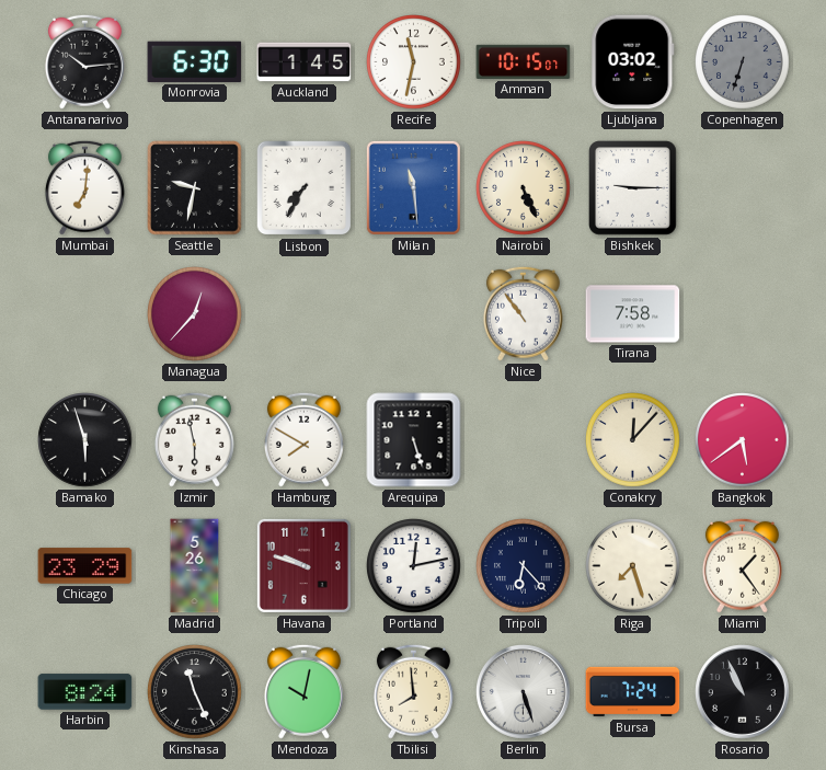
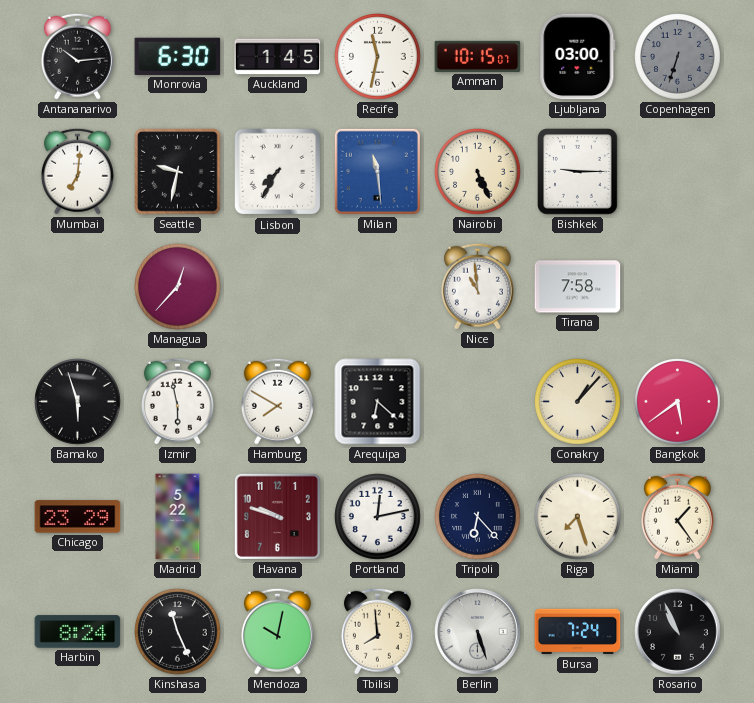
Ljubljana: 03:02 -> 03:00 (578, 57)
Nice: 10:54 -> 10:59 (477, 286)
Arequipa: 5:27 -> 6:22 (378, 402)
Conakry: 12:07 -> 1:07 (578, 402)
Madrid: 5:26 -> 5:22 (178, 517)
